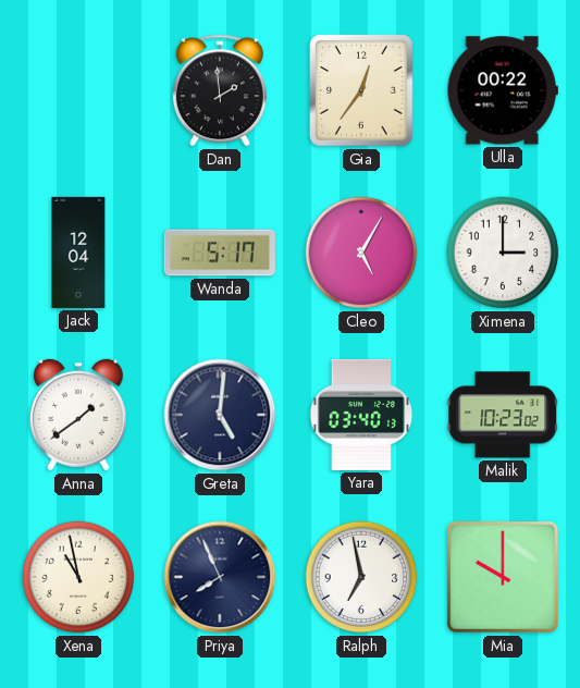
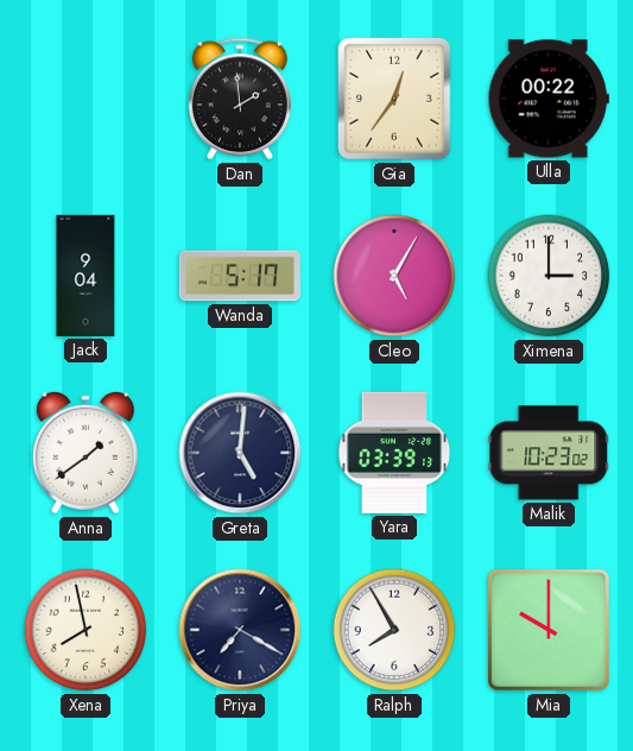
Jack: 12:04 -> 9:04 (86, 276)
Yara: 03:40 -> 03:39 (394, 453)
Xena: 10:58 -> 7:58 (86, 630)
Priya: 7:56 -> 7:20 (240, 630)
Ralph: 6:58 -> 7:55 (394, 630)
